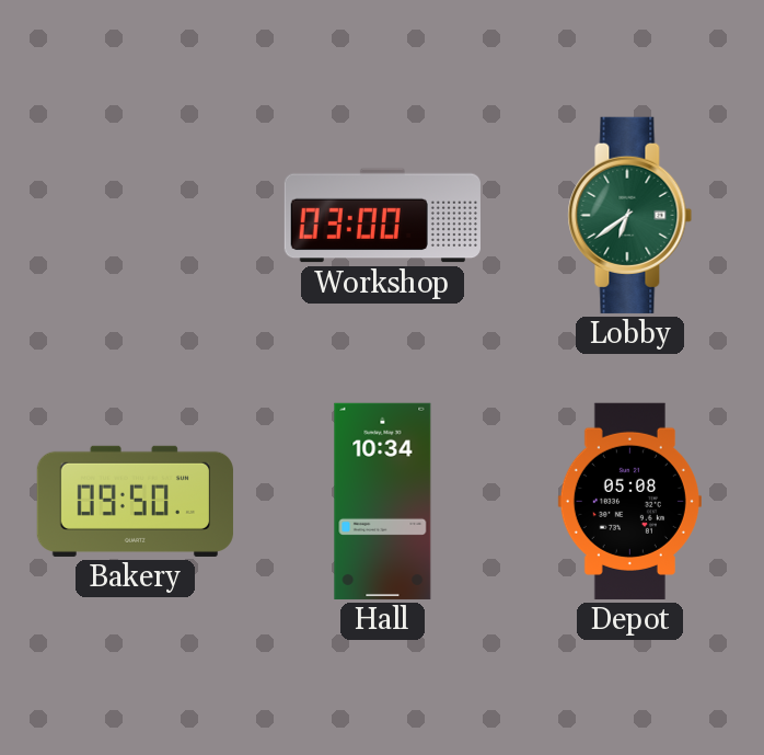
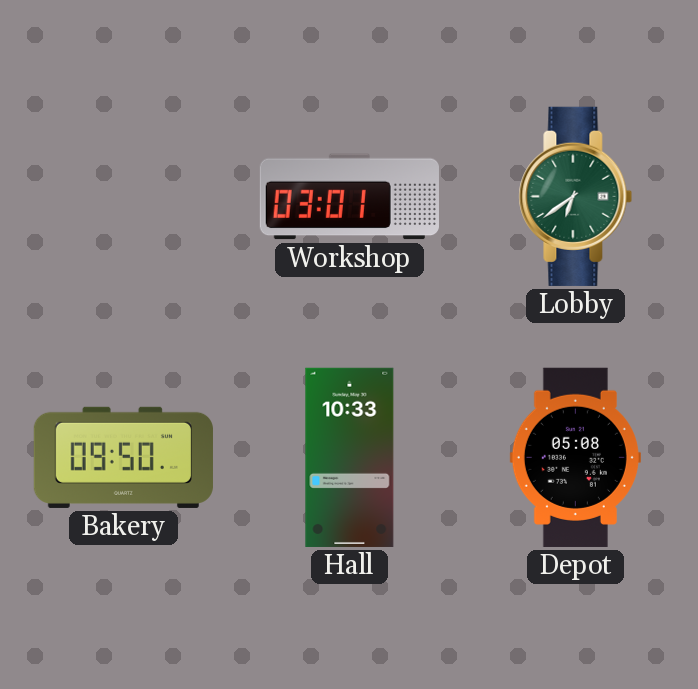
Workshop: 03:00 -> 03:01 (349, 197)
Hall: 10:34 -> 10:33 (350, 457)
